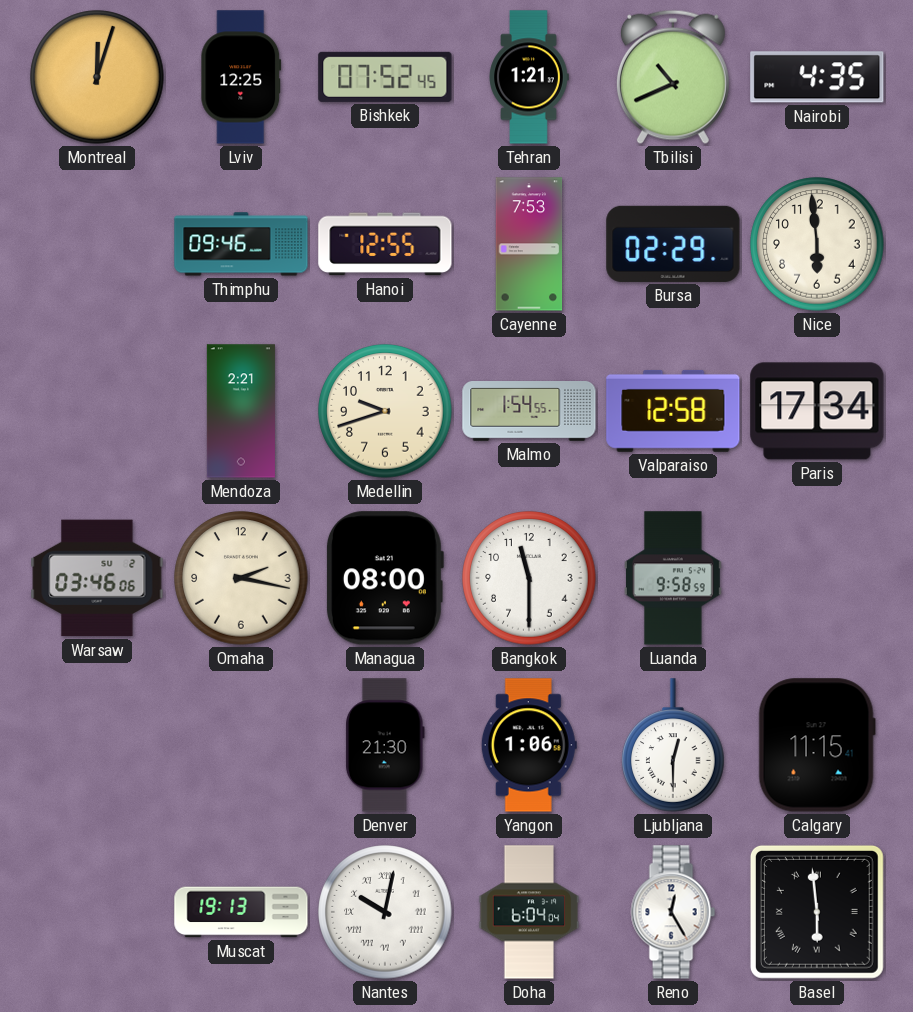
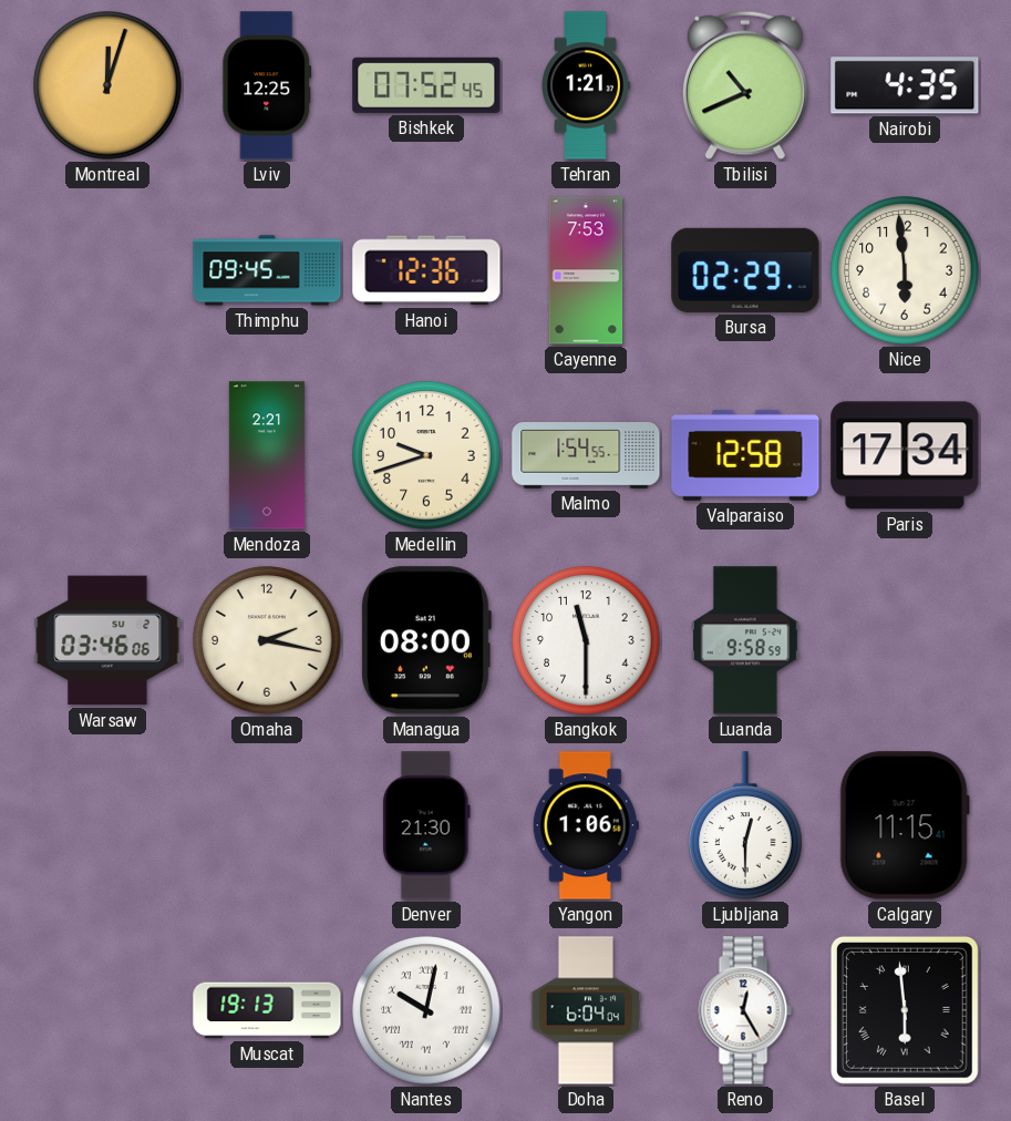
Thimphu: 09:46 -> 09:45 (267, 270)
Hanoi: 12:55 -> 12:36 (426, 270)
